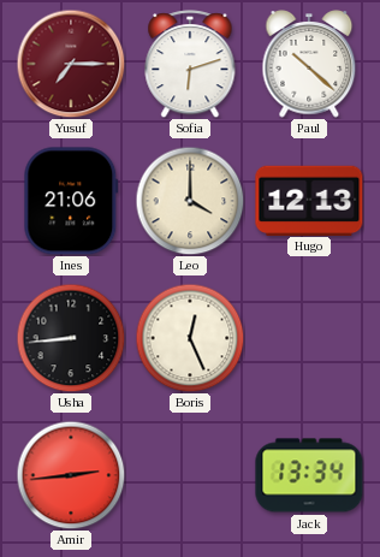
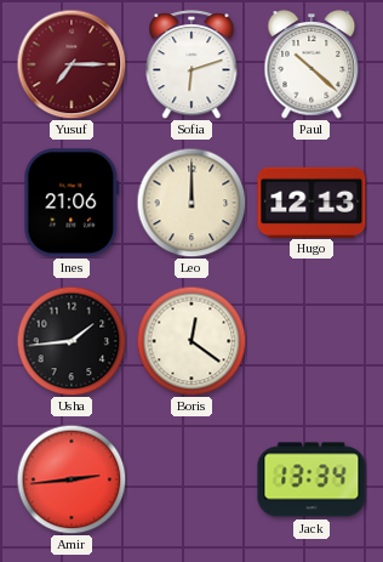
Leo: 4:00 -> 12:00 (191, 203)
Usha: 8:44 -> 1:44 (72, 341)
Boris: 12:26 -> 12:21 (191, 341)
